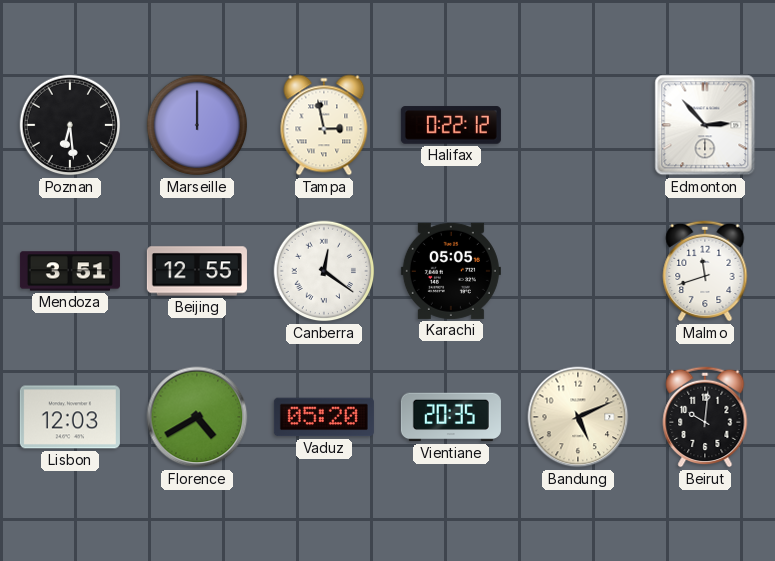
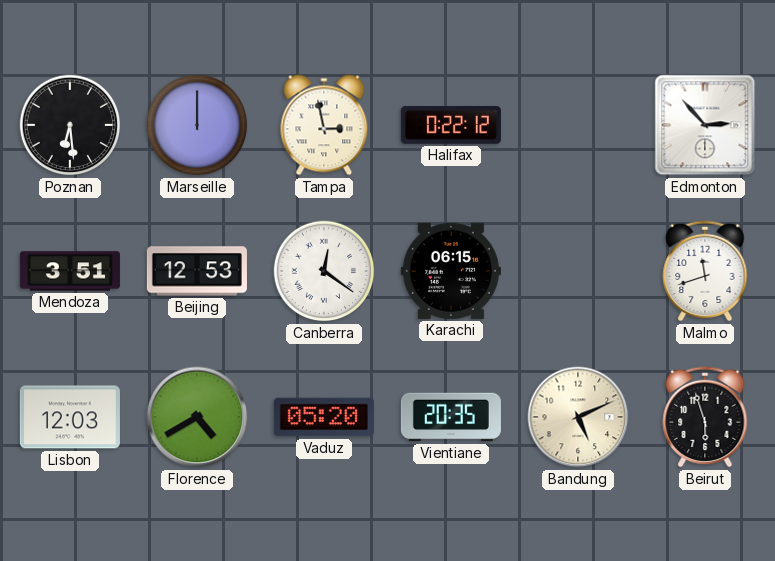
Beijing: 12:55 -> 12:53 (197, 271)
Karachi: 05:05 -> 06:15 (451, 271)
Beirut: 10:01 -> 5:57 (705, 417)
